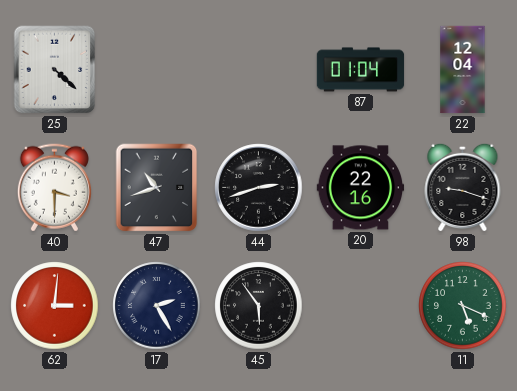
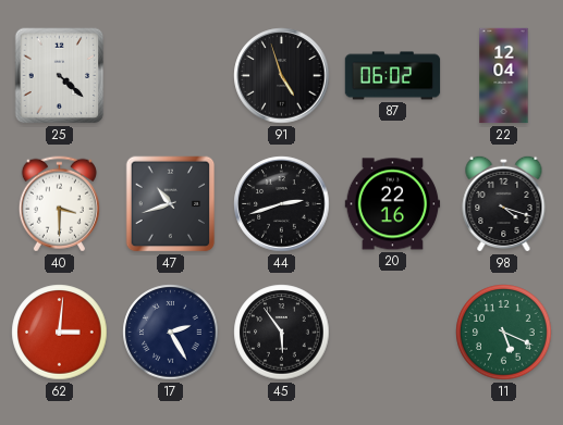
91: none -> 4:57 (282, 76)
87: 01:04 -> 06:02 (393, 76)
98: 9:18 -> 4:18 (504, 203)
